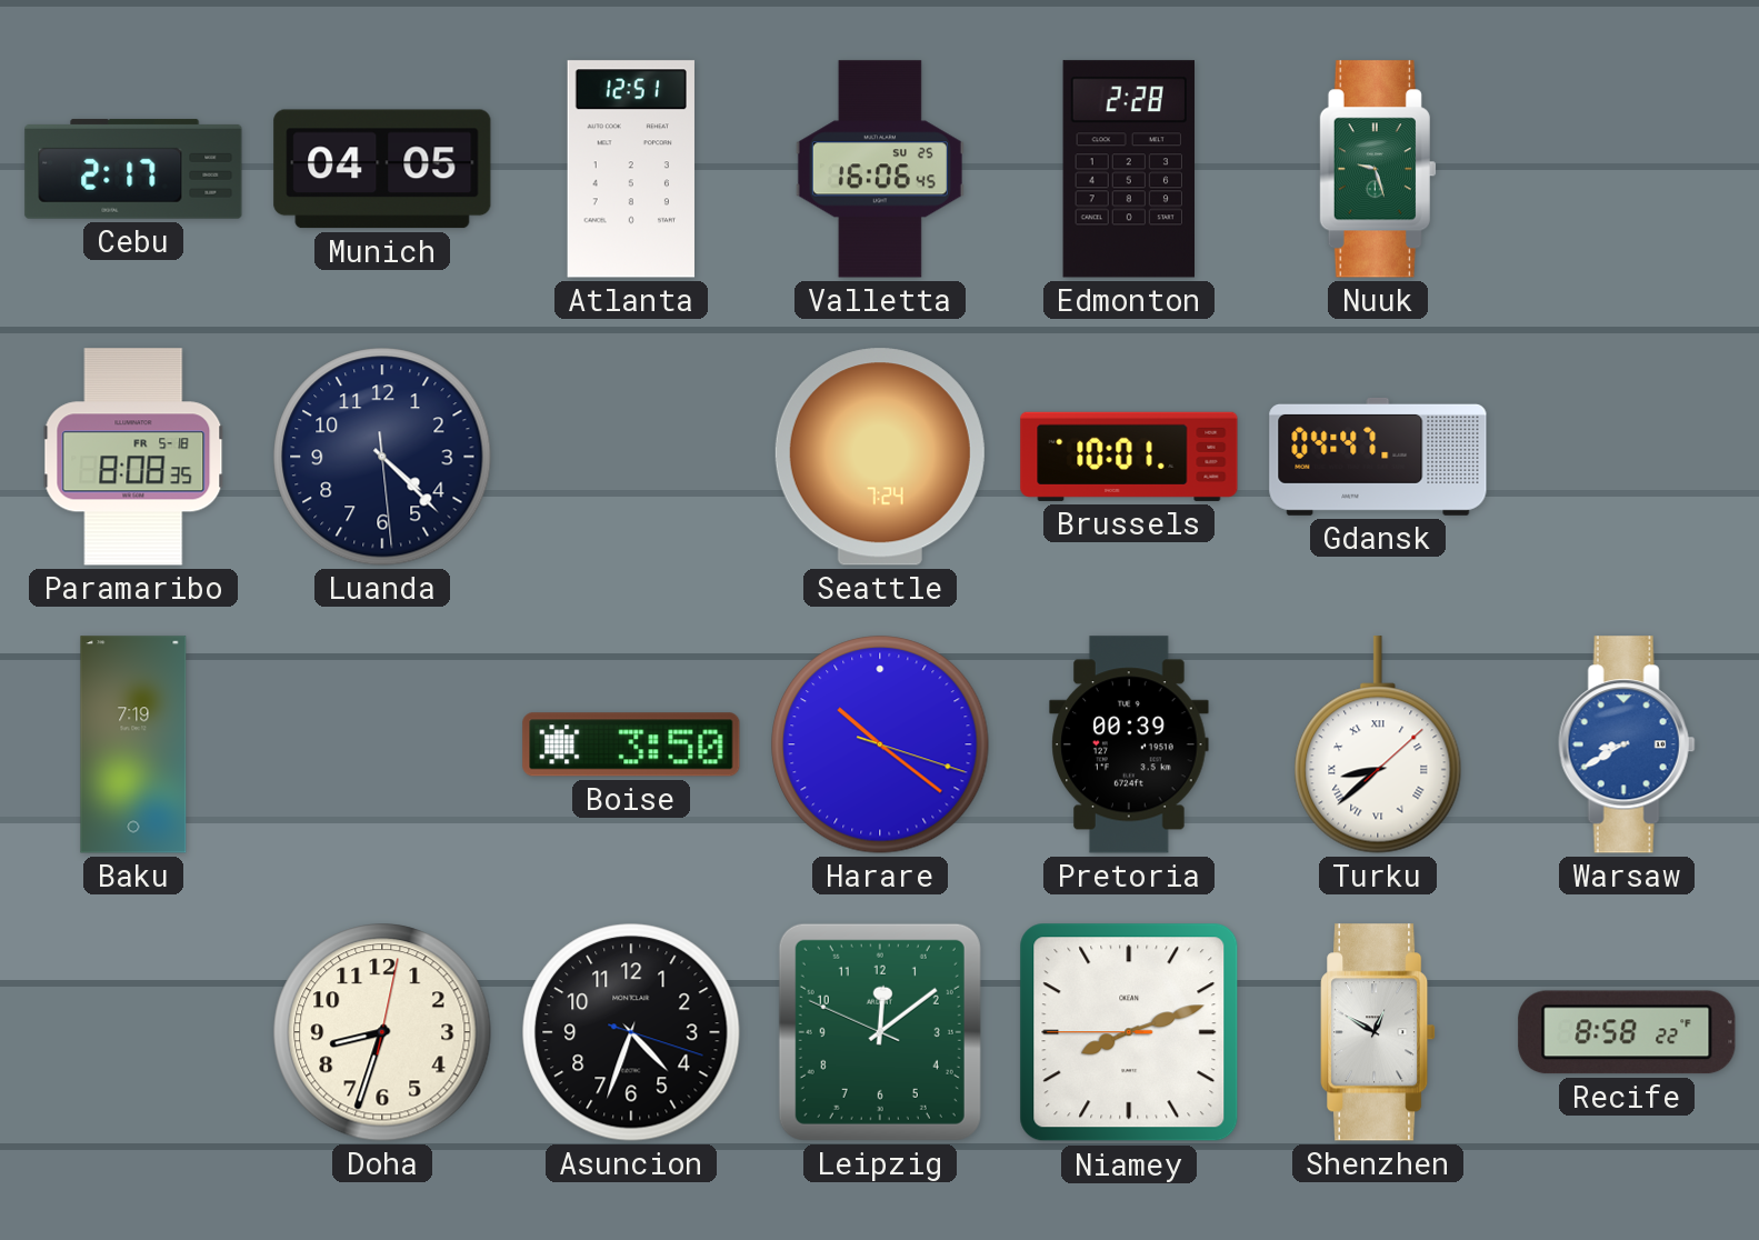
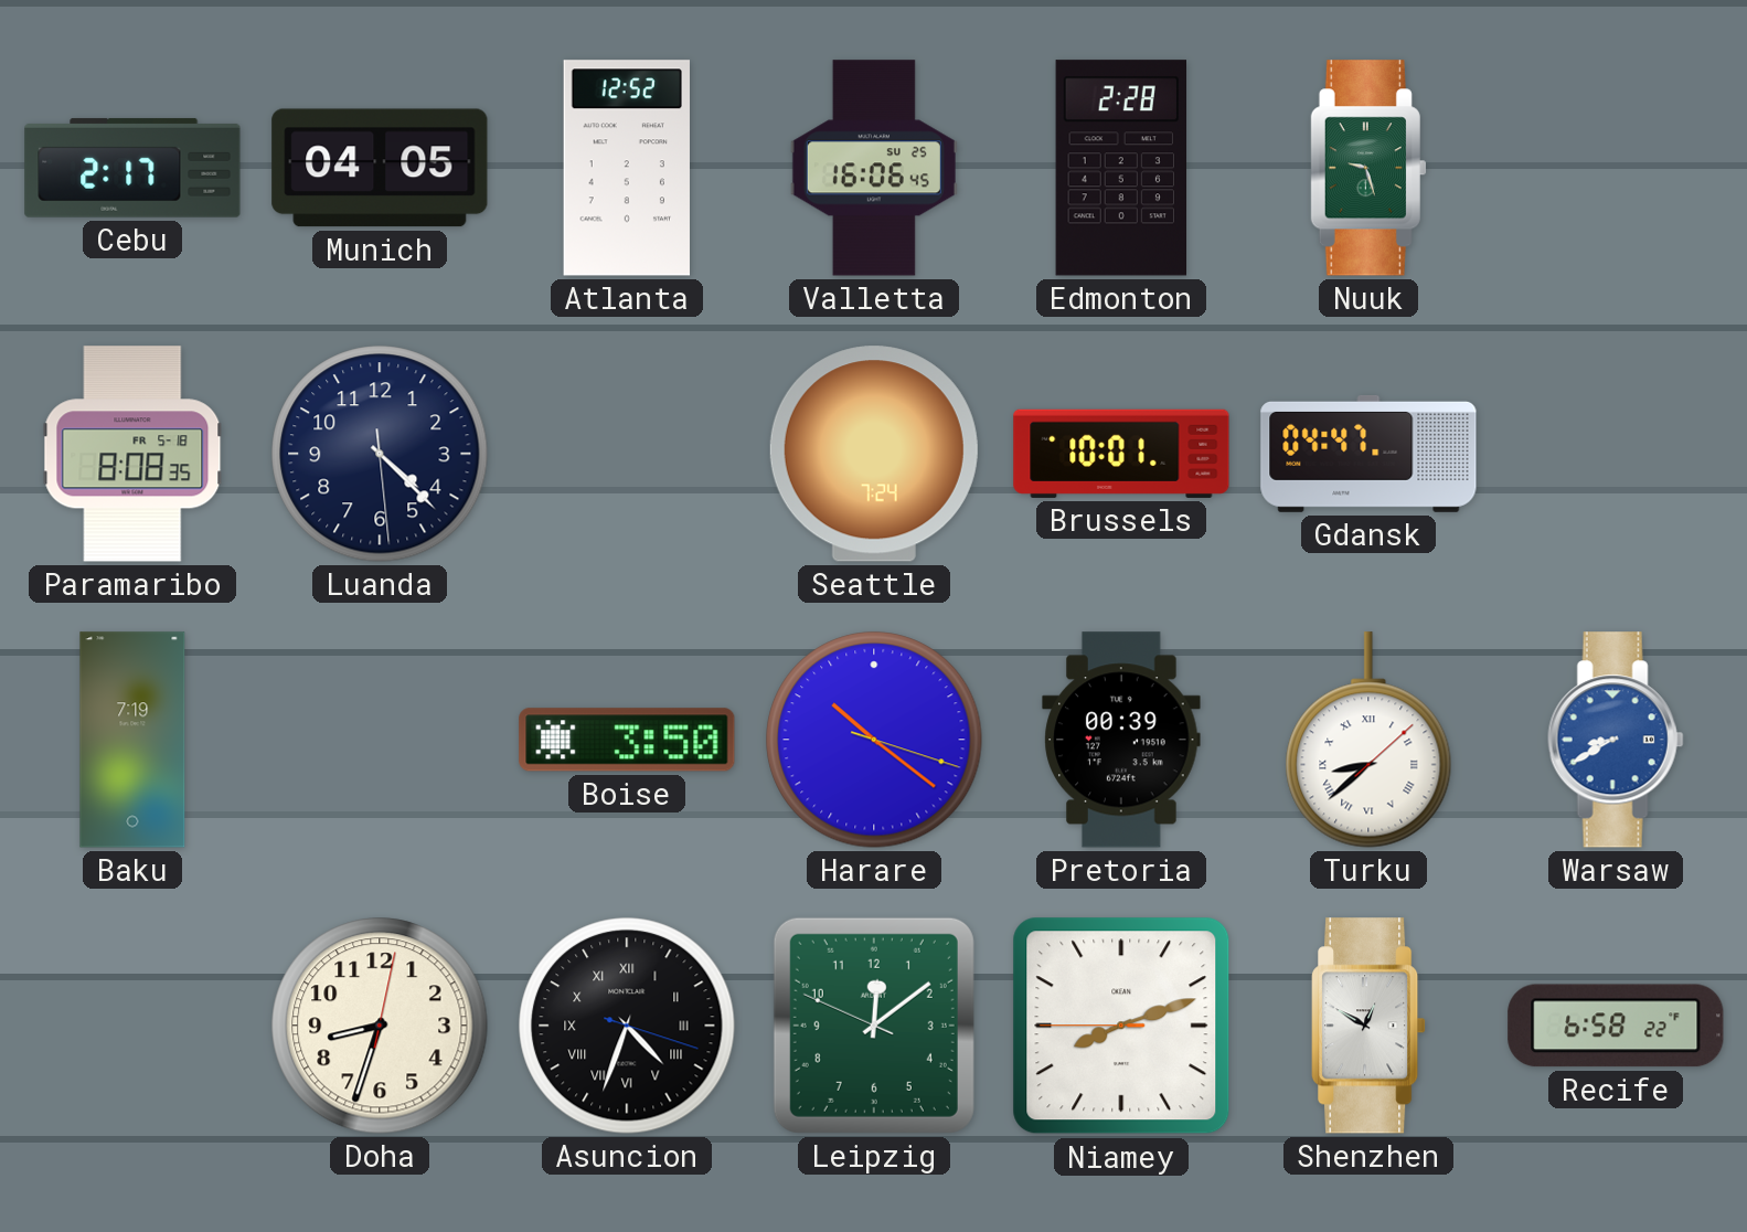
Atlanta: 12:51 -> 12:52 (627, 168)
Asuncion numerals: Arabic -> Roman (627, 1026)
Recife: 8:58 -> 6:58 (1616, 1026)
